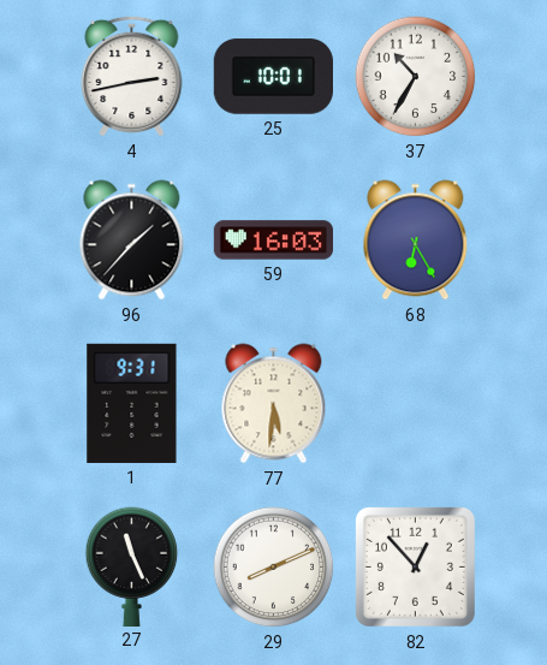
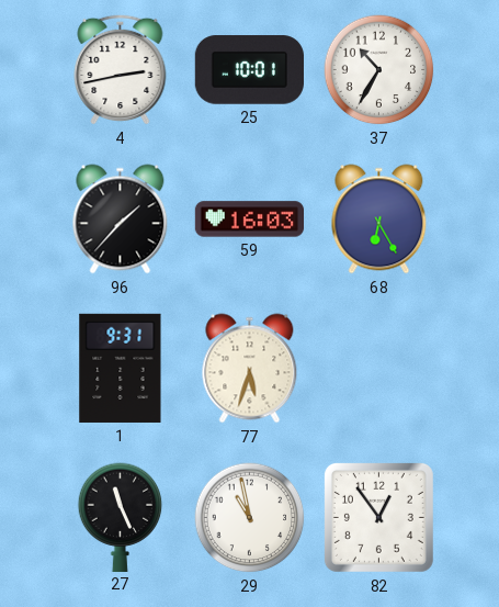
77: 5:31 -> 5:33 (250, 369)
29: 8:11 -> 10:58 (250, 518)
82: 12:53 -> 12:54 (378, 517)
